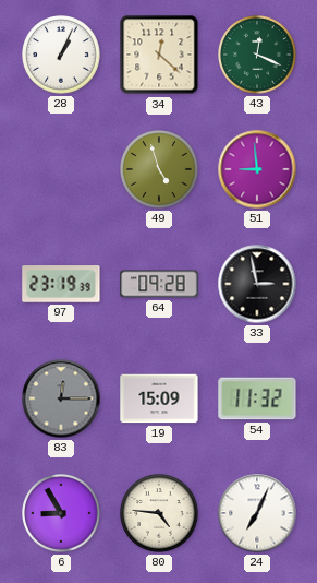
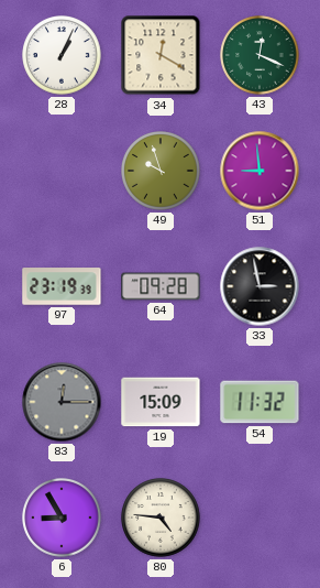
34: 12:22 -> 12:20 (161, 55)
49: 4:57 -> 9:57 (161, 171)
24: 7:04 -> none (257, 513)
